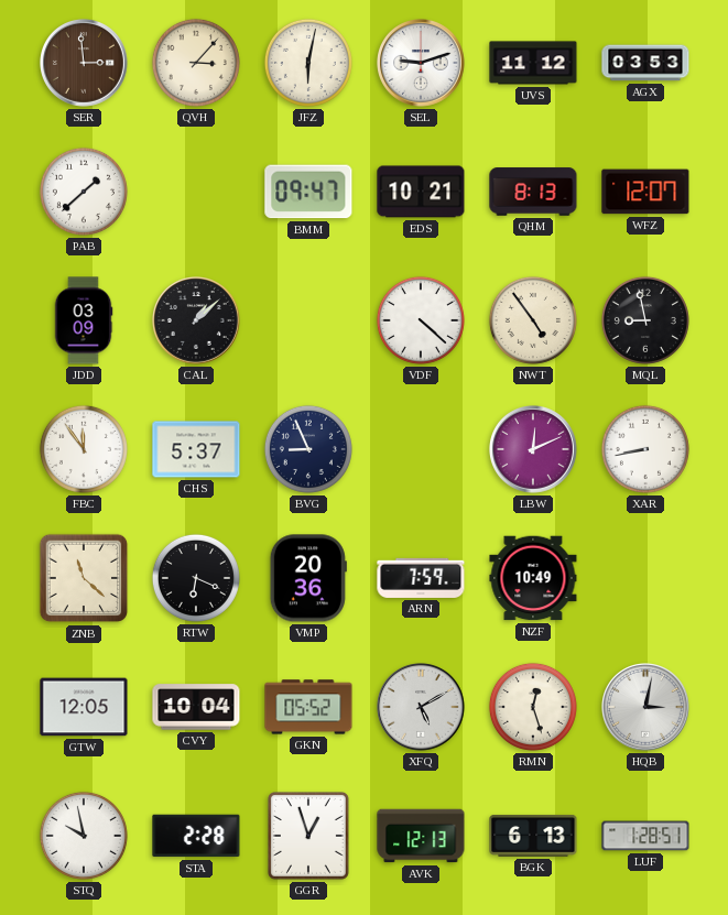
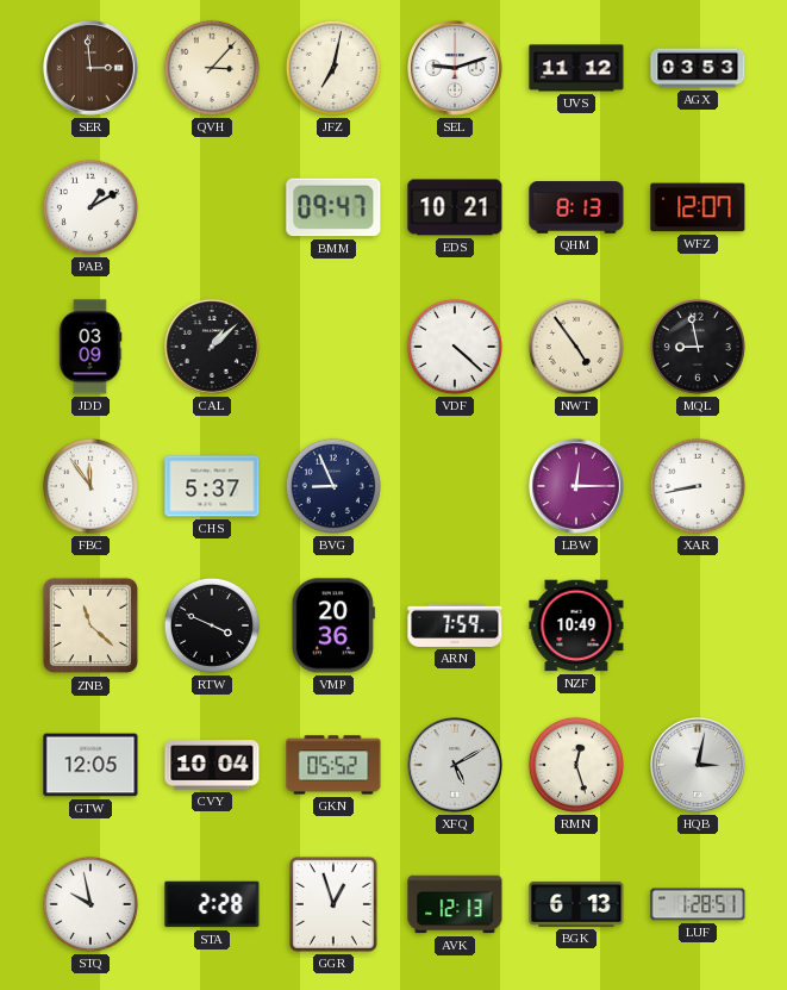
JFZ: 6:02 -> 7:02 (333, 68)
PAB: 1:38 -> 1:10 (90, 207)
LBW: 12:11 -> 12:15 (577, 487)
RTW: 6:19 -> 3:49 (212, 625)
